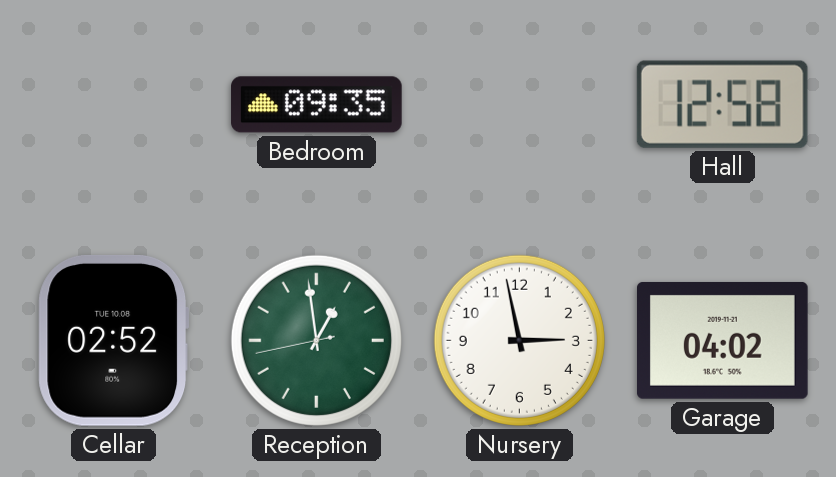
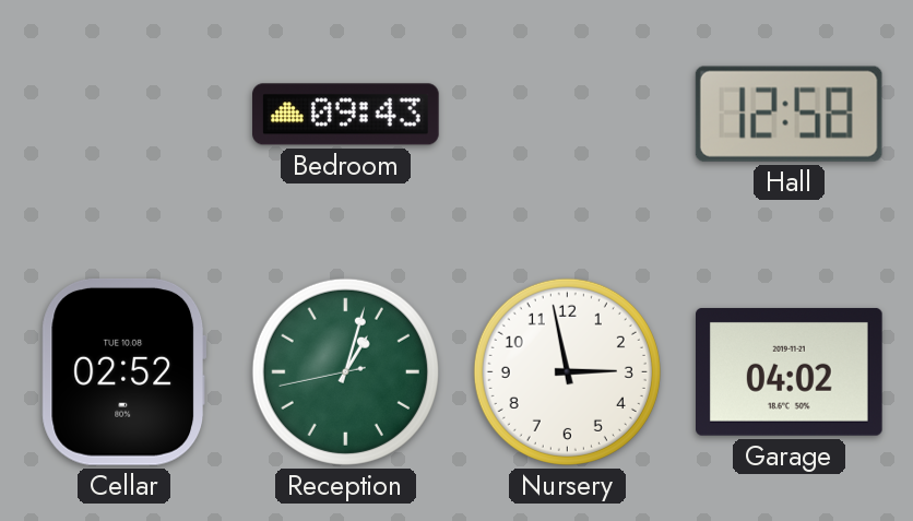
Bedroom: 09:35 -> 09:43 (346, 115)
Reception: 12:58 -> 1:02 (345, 371)
